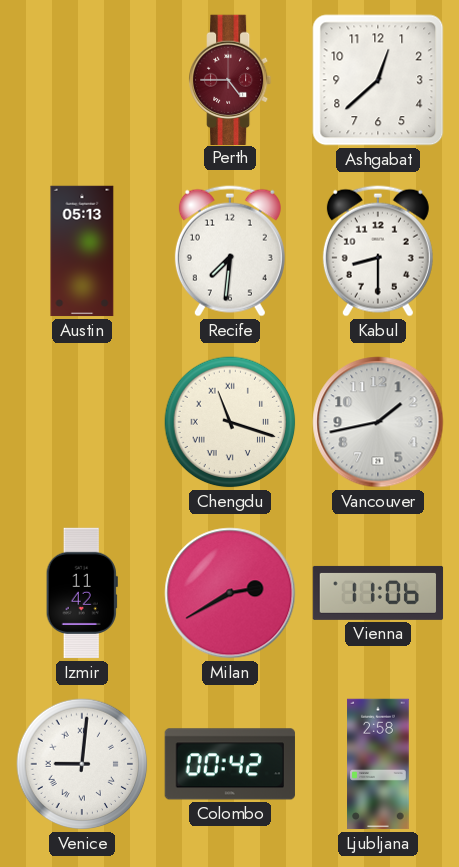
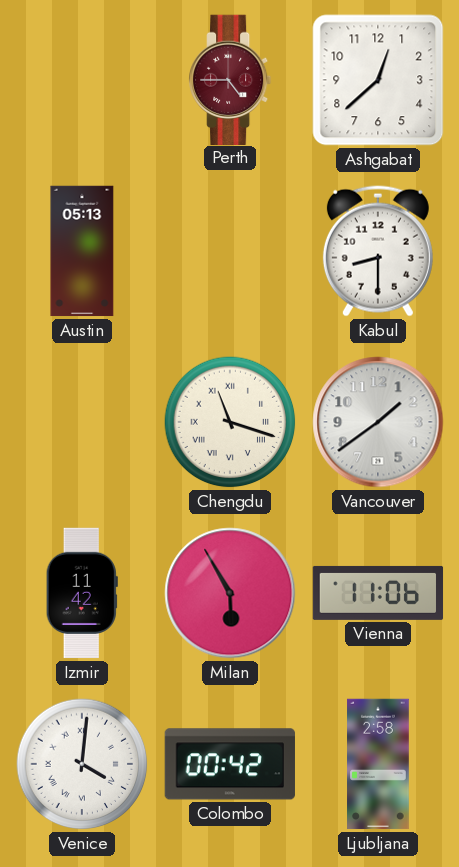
Recife: 7:31 -> none (230, 251)
Vancouver: 1:43 -> 1:39 (378, 422)
Milan: 2:40 -> 5:55 (230, 593)
Venice: 9:01 -> 4:01 (82, 764)
